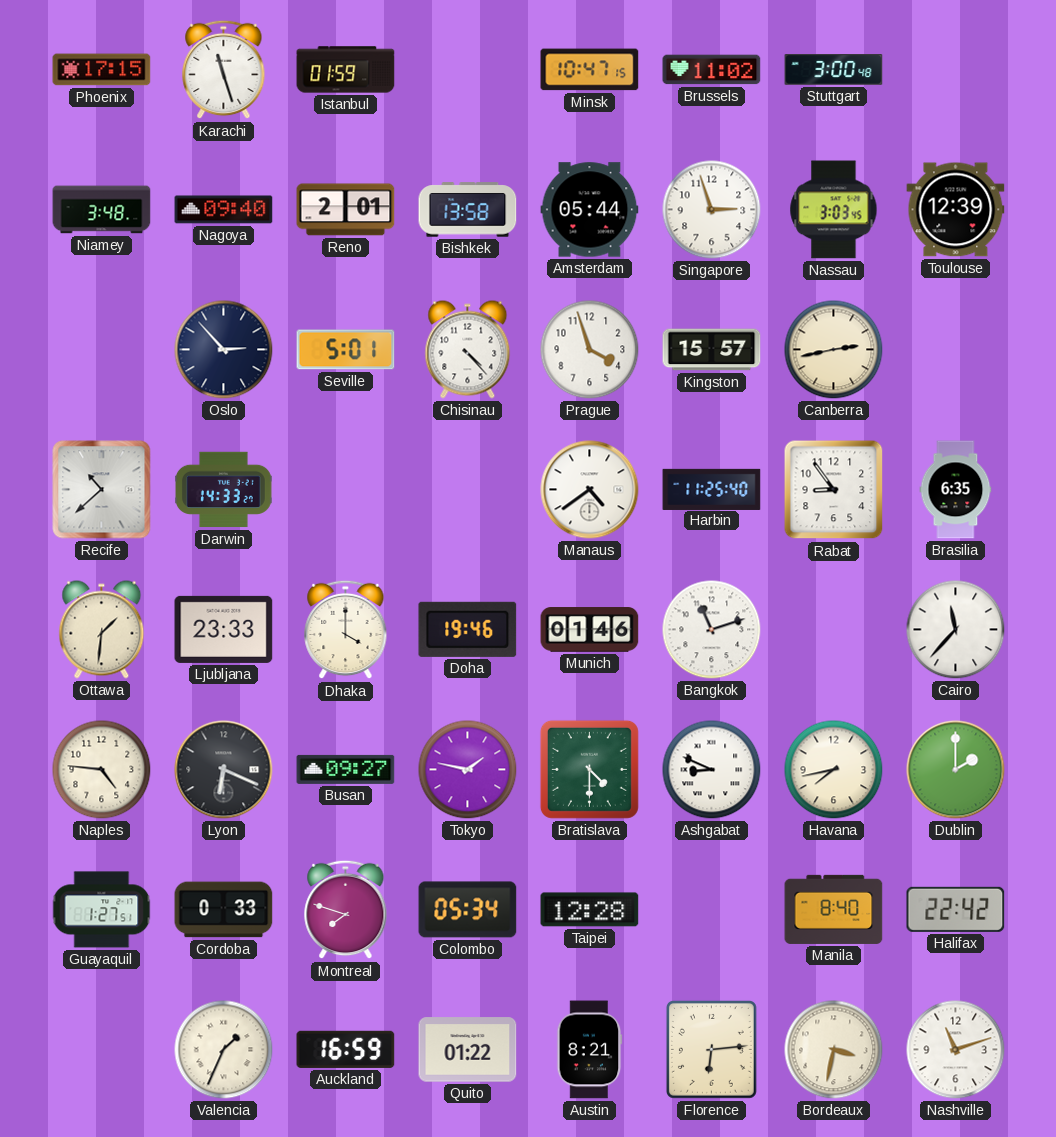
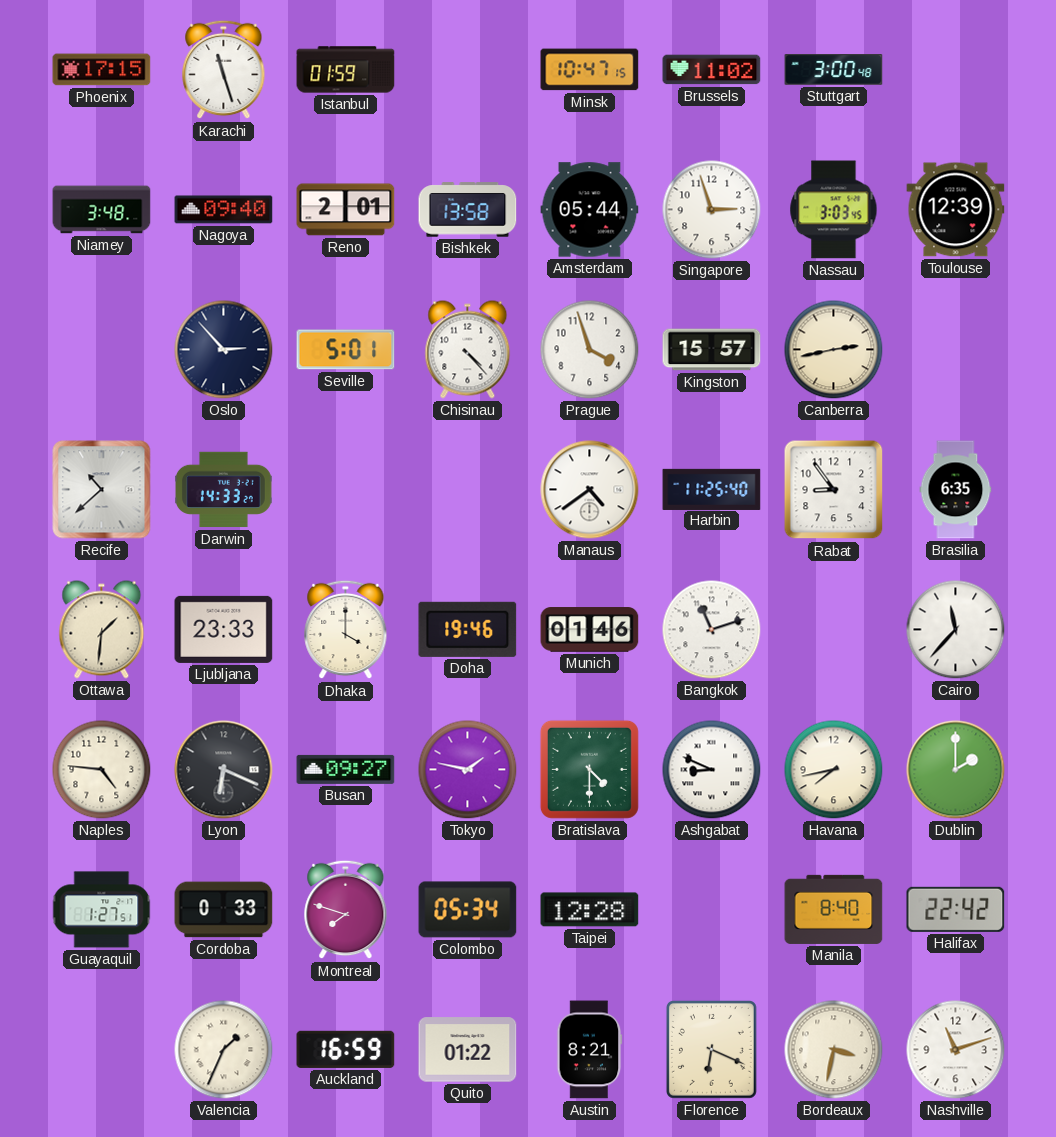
Florence: 6:14 -> 6:19 (711, 1049)
